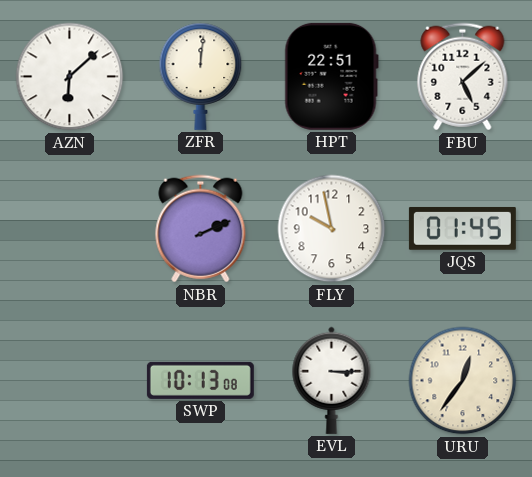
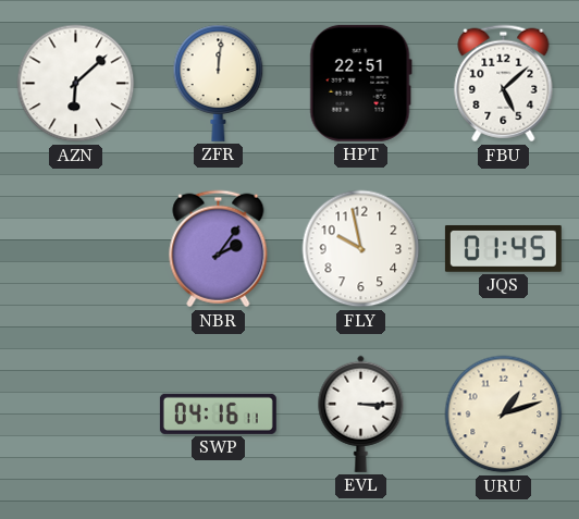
NBR: 2:11 -> 2:06 (219, 249)
SWP: 10:13 -> 04:16 (218, 413)
URU: 12:36 -> 1:12 (504, 415)
